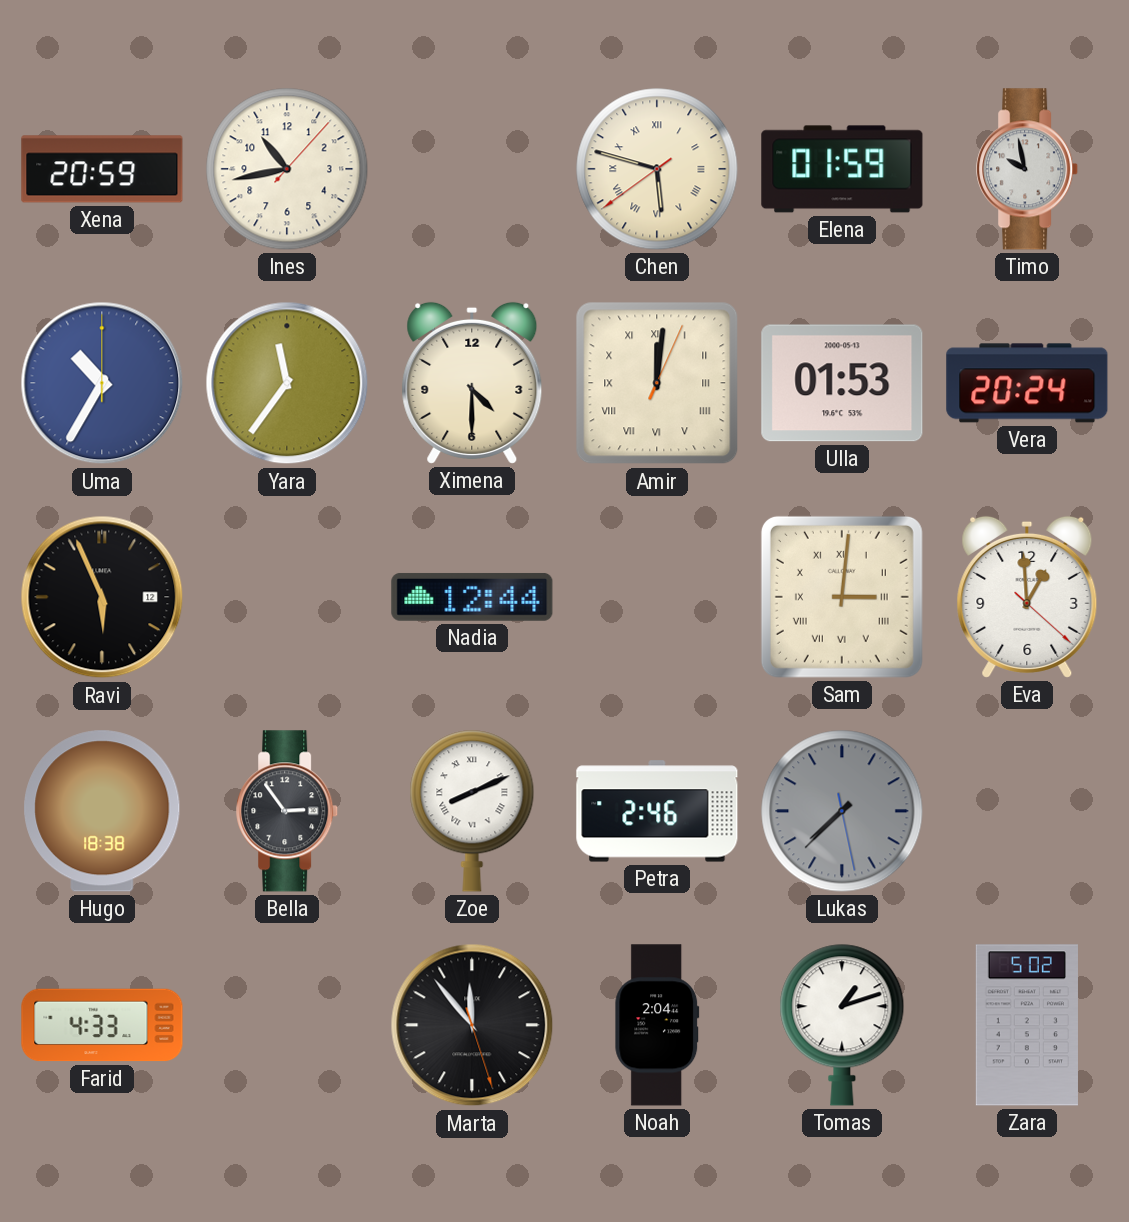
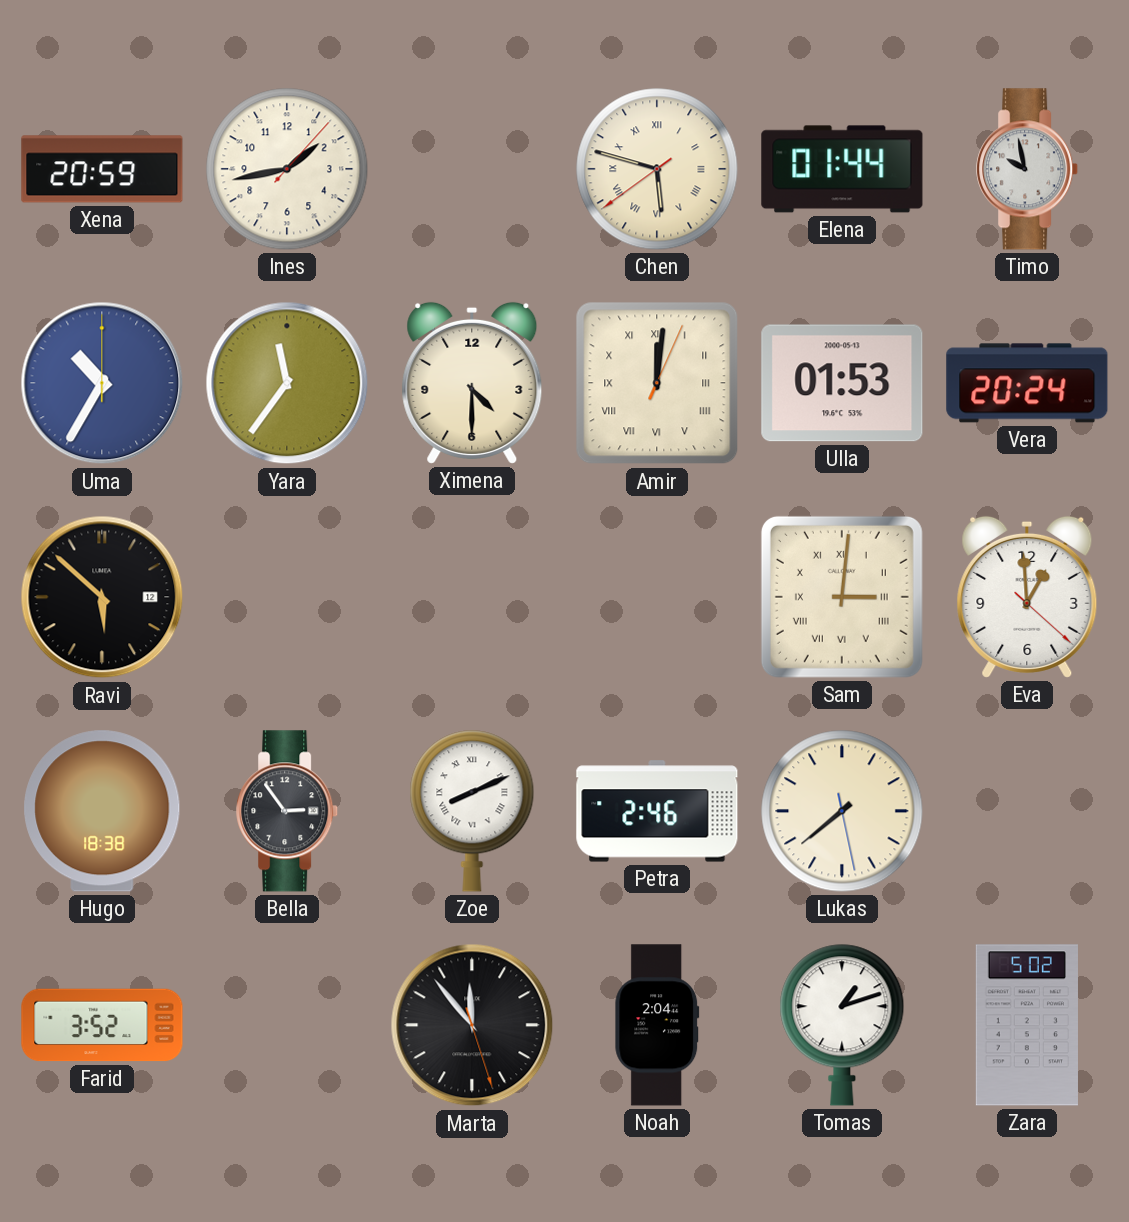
Ines: 10:43 -> 1:43 (287, 169)
Elena: 01:59 -> 01:44 (842, 169)
Ravi: 5:56 -> 5:52 (102, 597)
Nadia: 12:44 -> none (472, 597)
Lukas: 7:37 -> 7:38 (842, 811)
Lukas dial: grey -> cream (842, 811)
Farid: 4:33 -> 3:52 (102, 1025)
